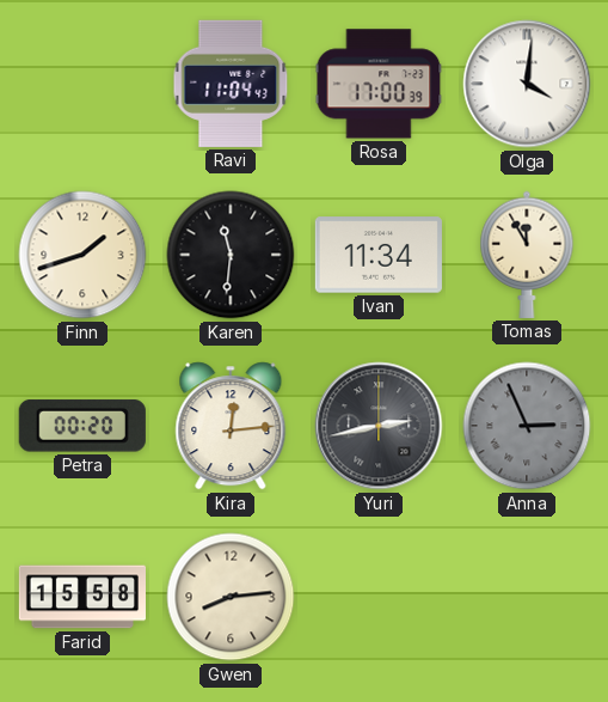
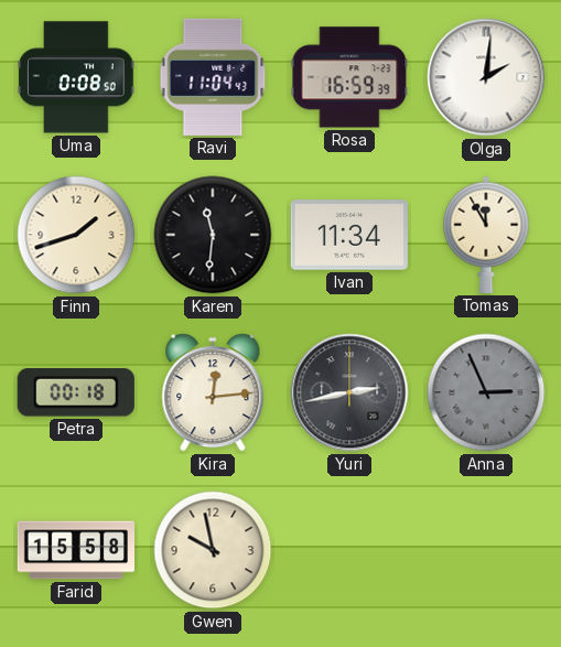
Uma: none -> 0:08 (76, 77)
Rosa: 17:00 -> 16:59 (349, 77)
Olga: 4:01 -> 2:01 (486, 77)
Petra: 00:20 -> 00:18 (76, 392)
Gwen: 8:14 -> 9:58 (213, 550)
